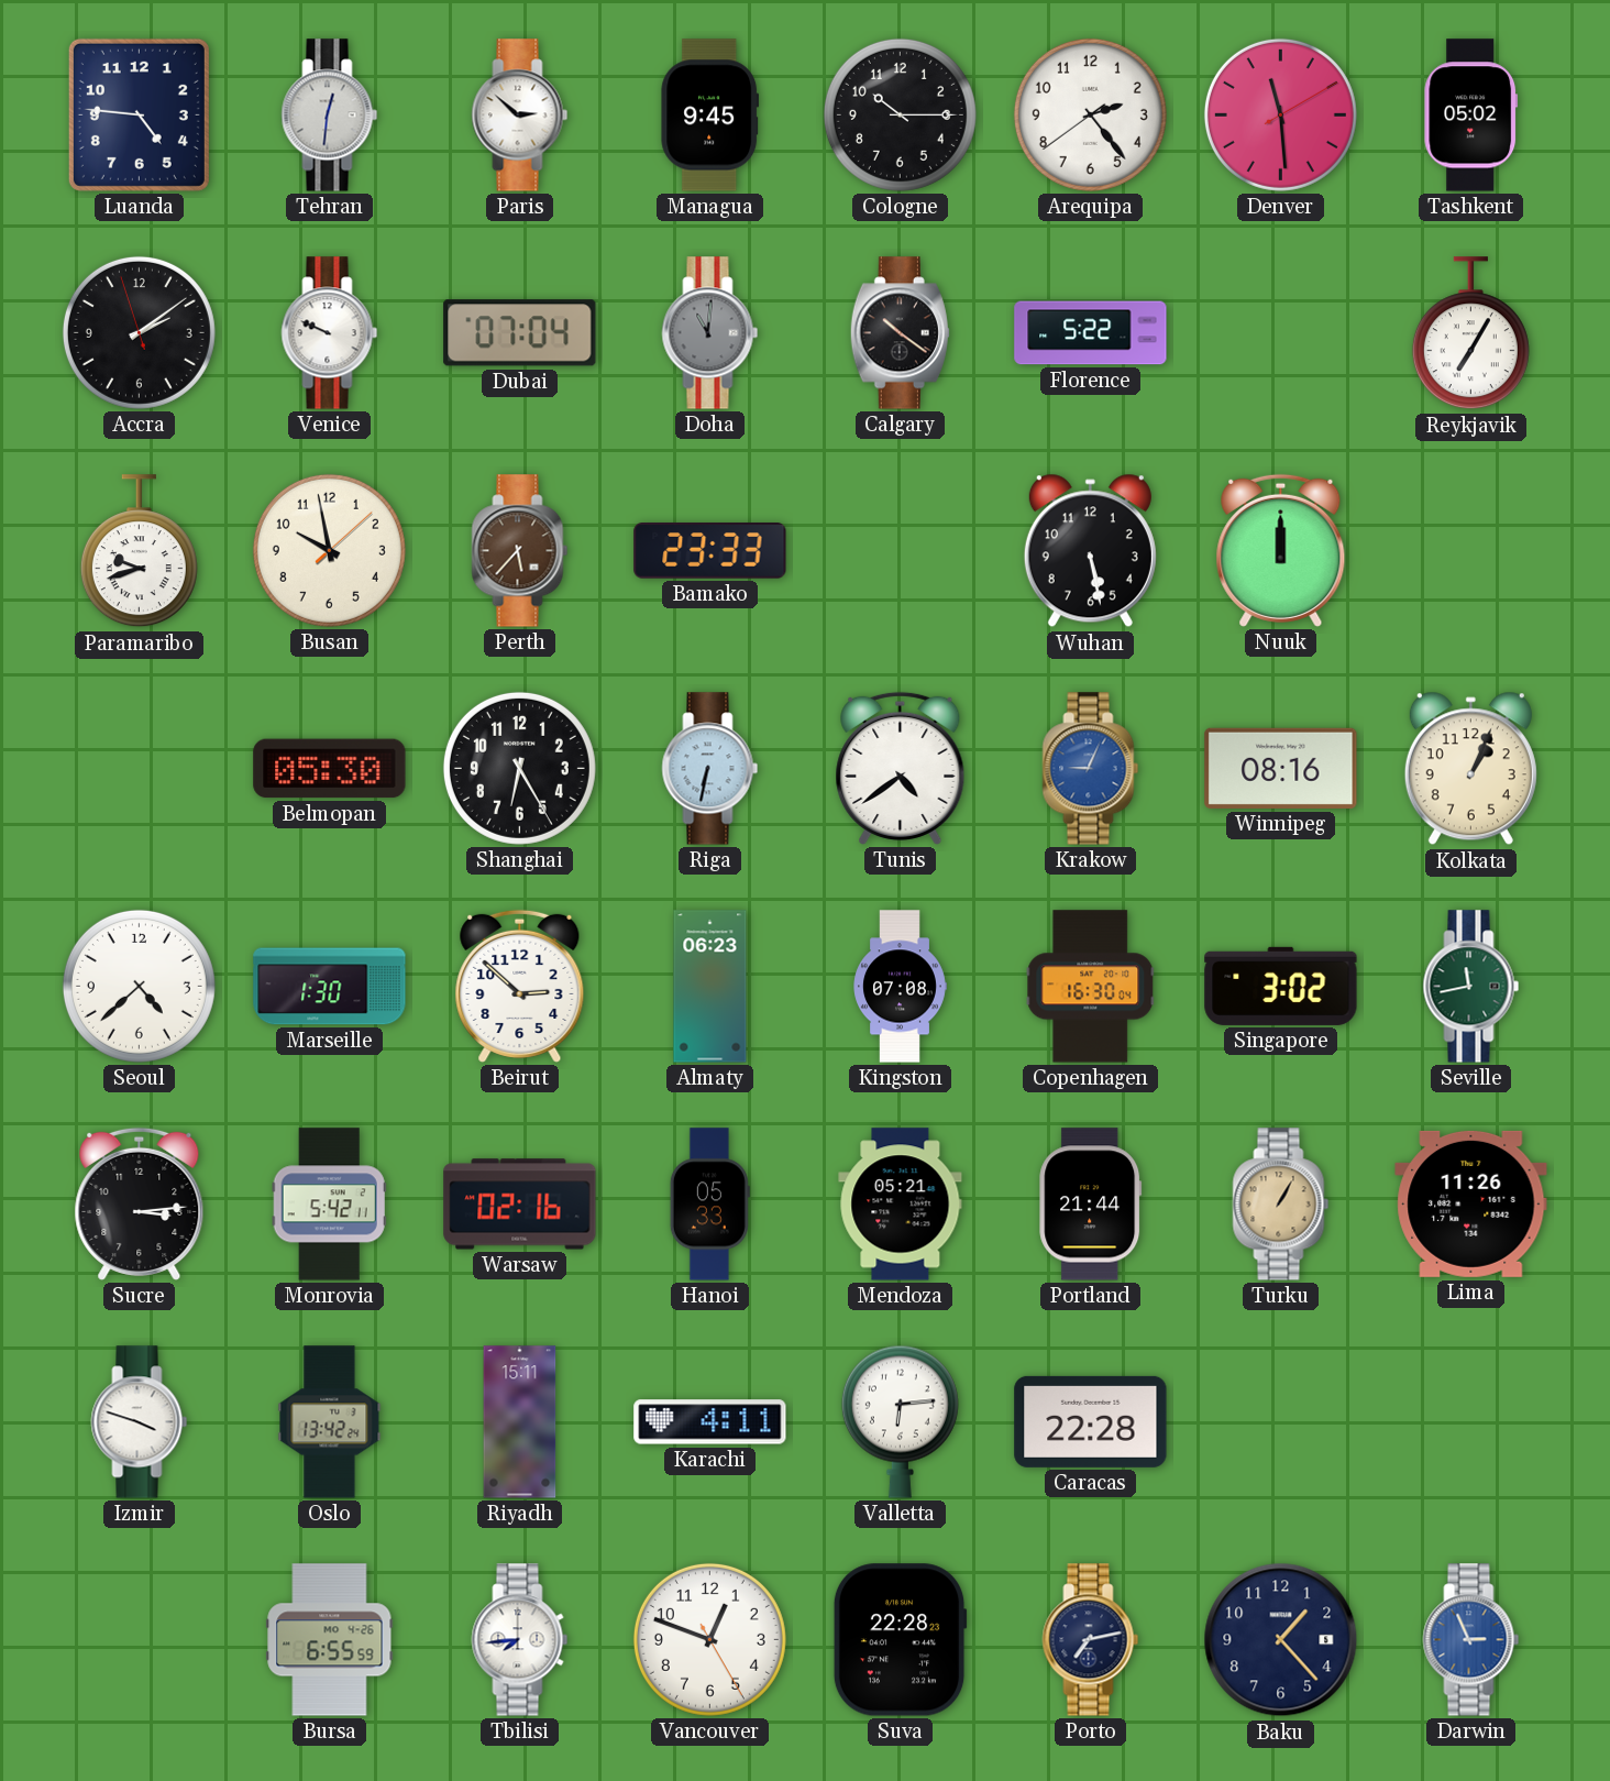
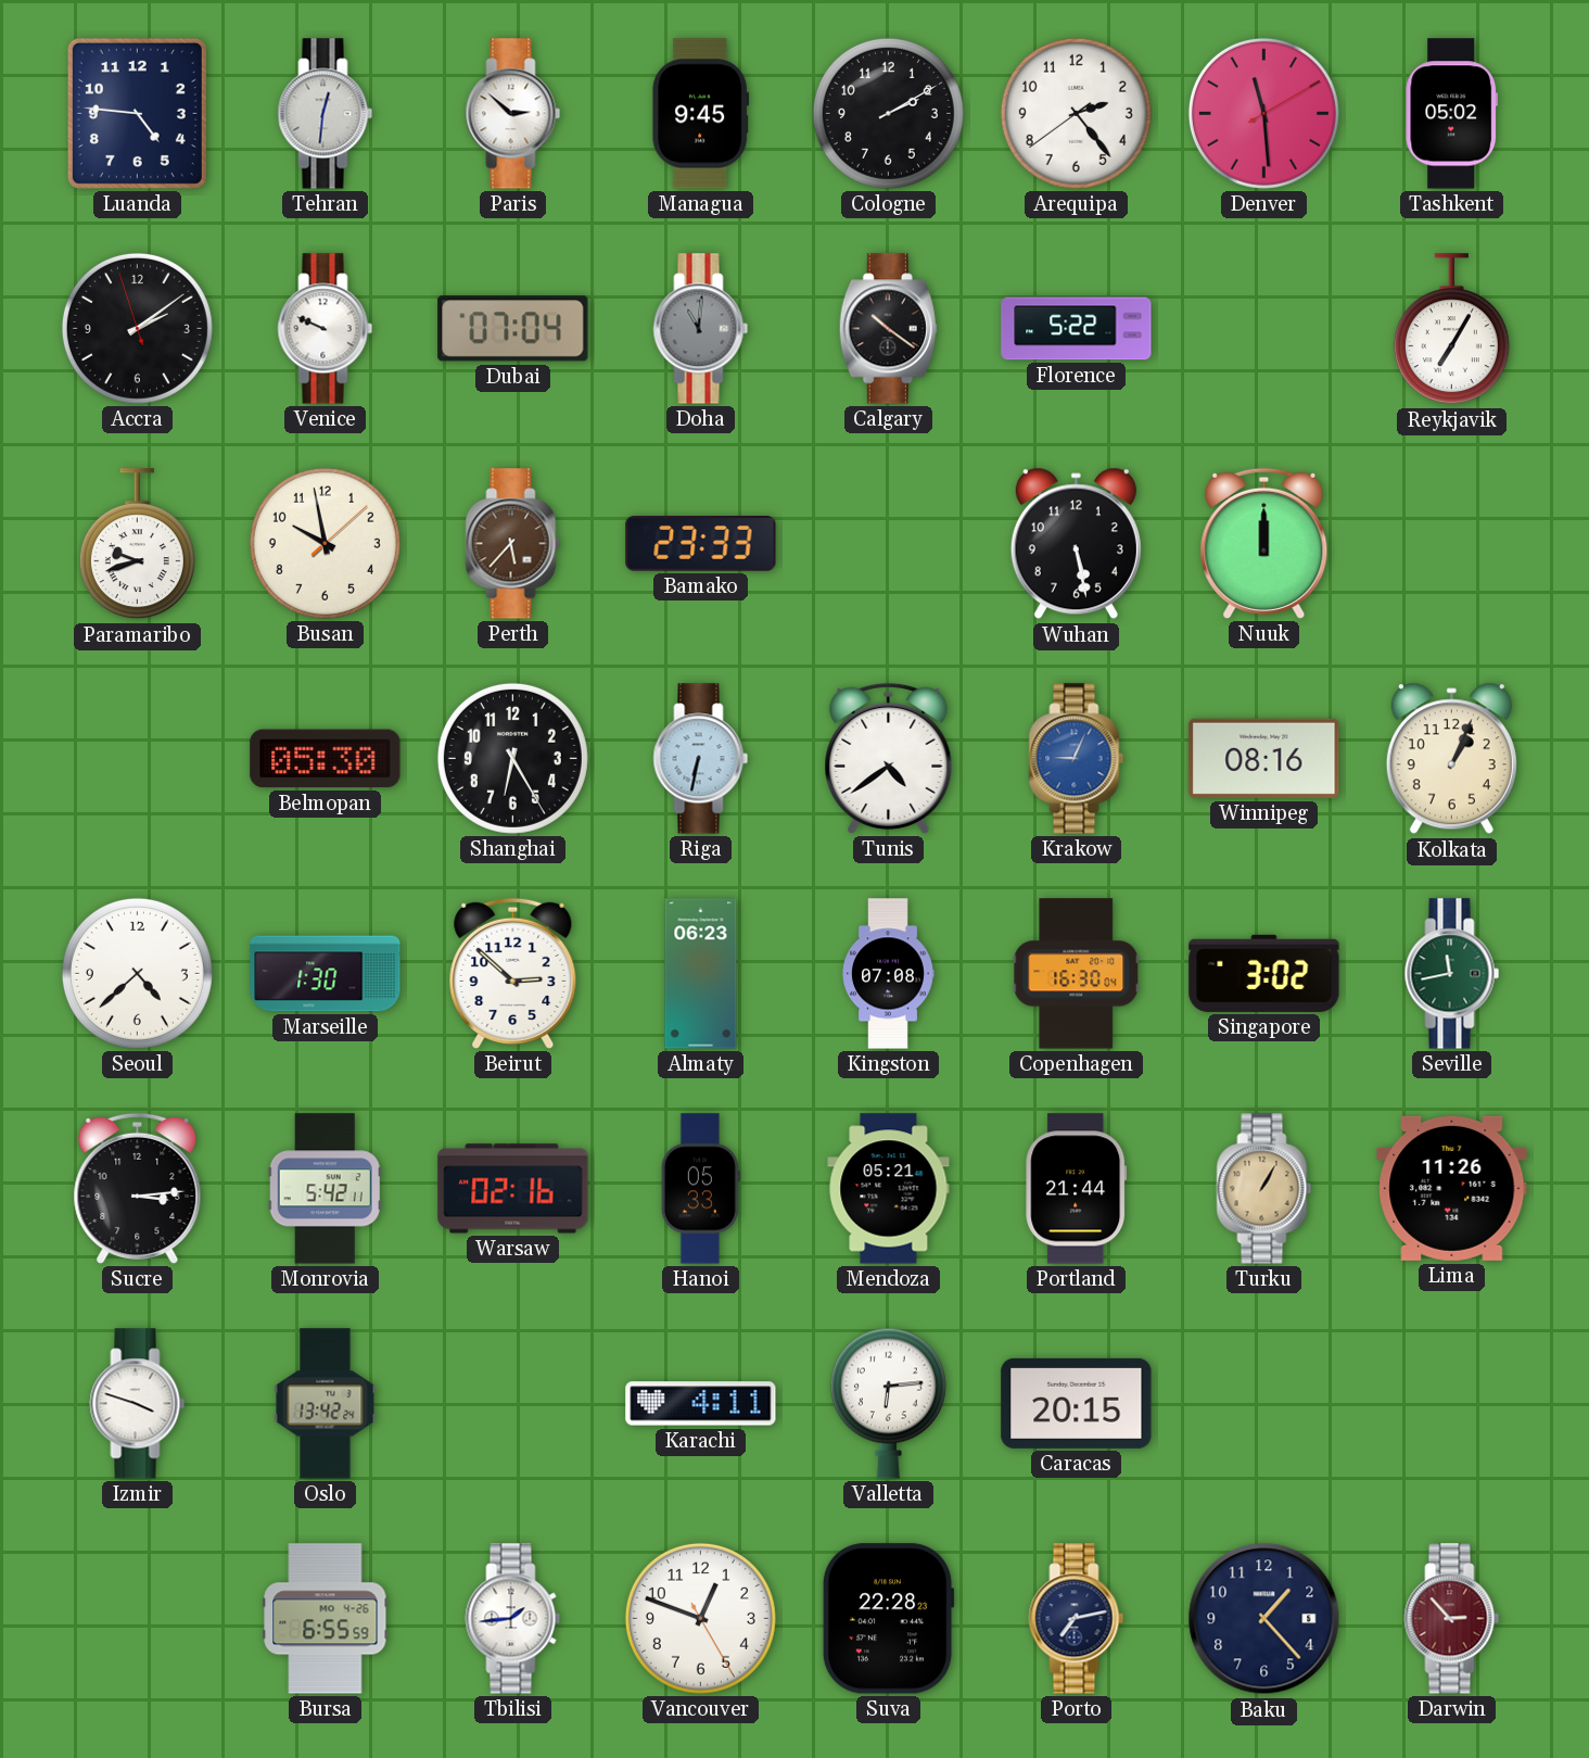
Cologne: 10:15 -> 2:10 (888, 113)
Riyadh: 15:11 -> none (520, 1422)
Caracas: 22:28 -> 20:15 (1077, 1403)
Tbilisi: 7:44 -> 1:44 (513, 1619)
Darwin: 2:56 -> 2:53 (1452, 1619)
Darwin dial: blue -> burgundy (1452, 1619)
